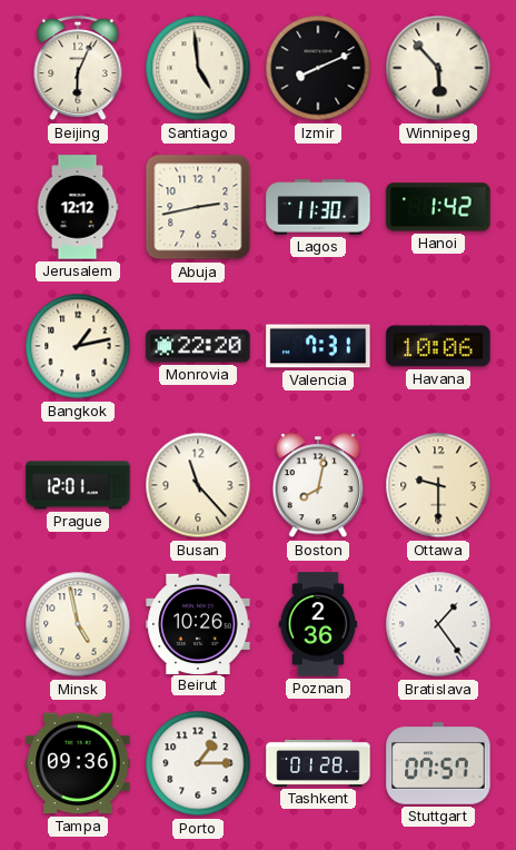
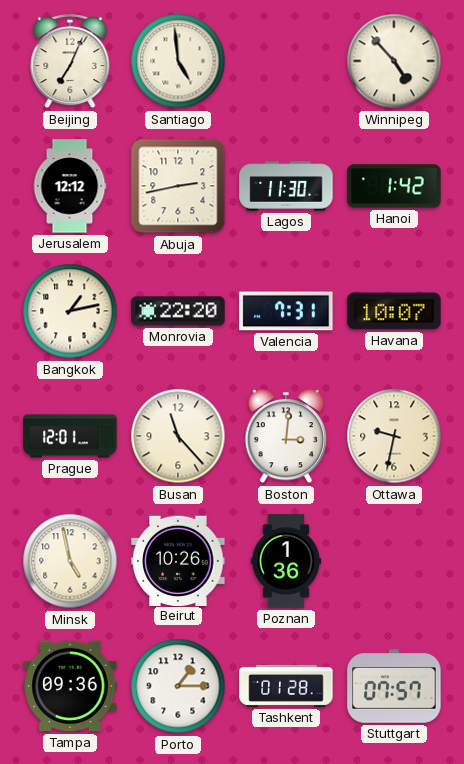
Beijing: 6:04 -> 7:04 (70, 62)
Izmir: 8:11 -> none (318, 68)
Winnipeg: 5:53 -> 4:53 (394, 61)
Havana: 10:06 -> 10:07 (394, 311)
Boston: 8:02 -> 3:01 (286, 437)
Ottawa: 9:30 -> 9:32 (394, 436)
Poznan: 2:36 -> 1:36 (286, 561)
Bratislava: 1:24 -> none (438, 624)
